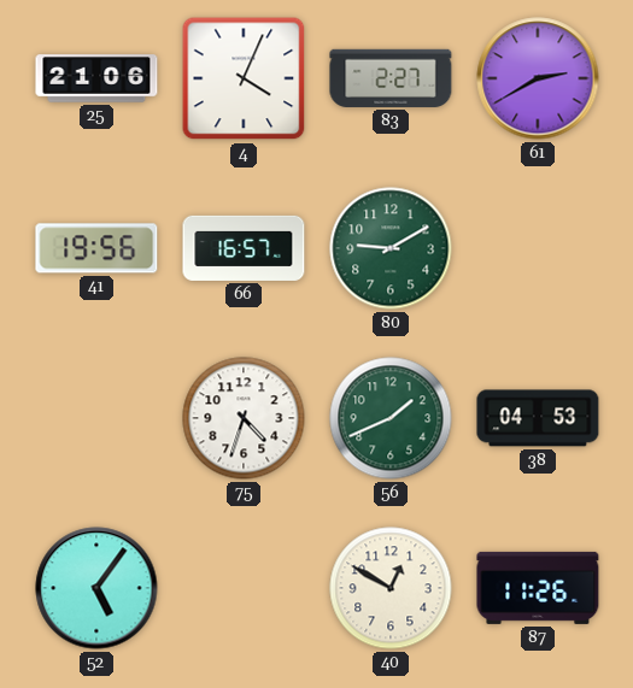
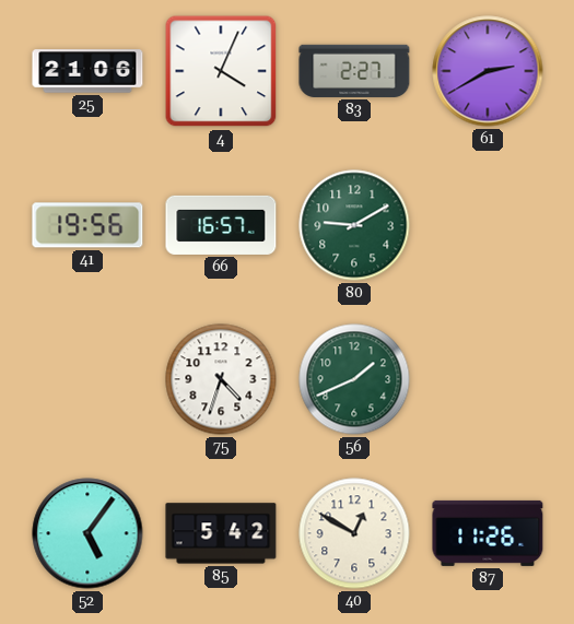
38: 04:53 -> none (538, 418)
85: none -> 5:42 (221, 533)
